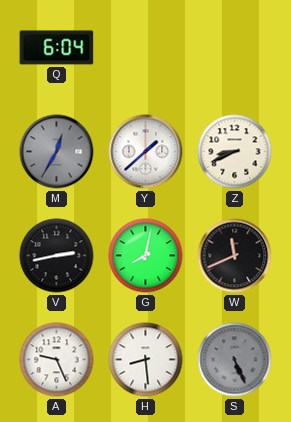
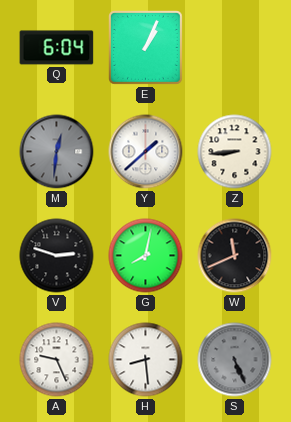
E: none -> 1:04 (146, 48)
M: 12:35 -> 12:31 (57, 152)
Z: 8:41 -> 8:44 (235, 152)
V: 2:43 -> 2:48 (57, 256)
